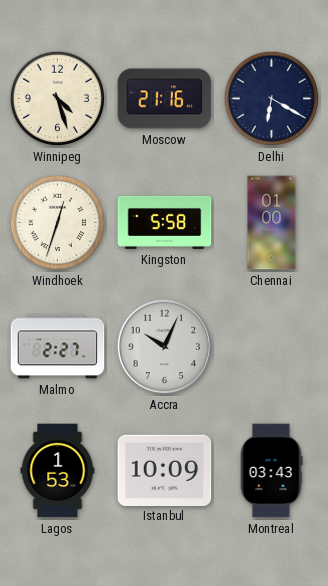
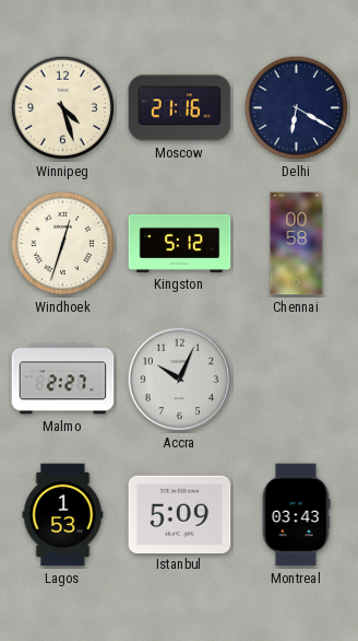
Kingston: 5:58 -> 5:12 (180, 243)
Chennai: 01:00 -> 00:58 (297, 244)
Istanbul: 10:09 -> 5:09 (180, 514)
